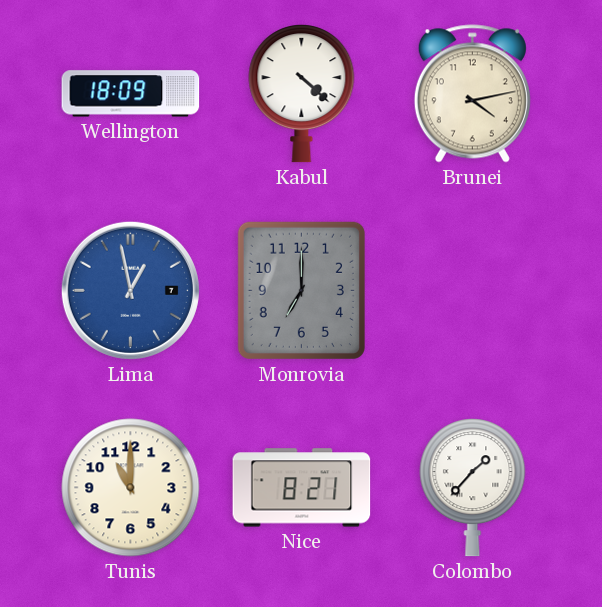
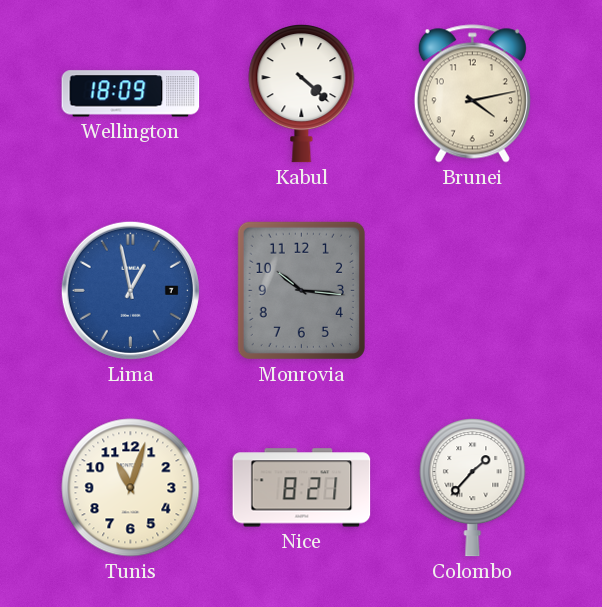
Monrovia: 7:00 -> 10:16 (301, 290)
Tunis: 11:00 -> 11:03 (131, 488)
